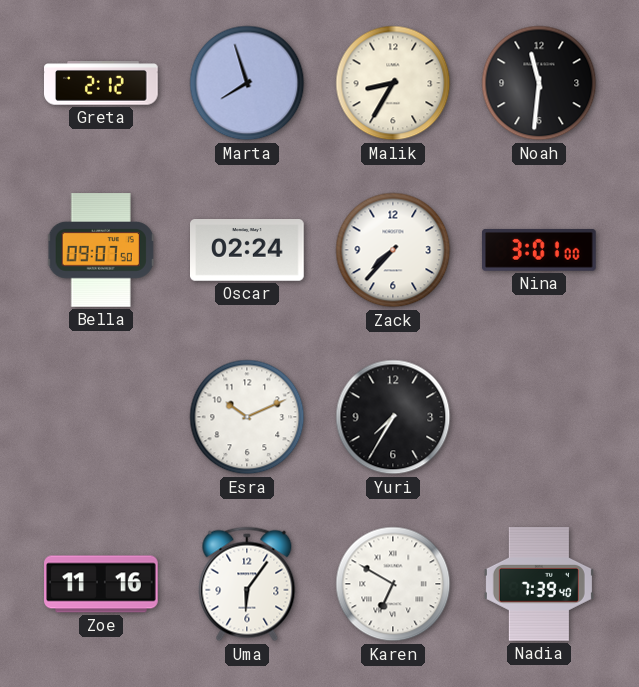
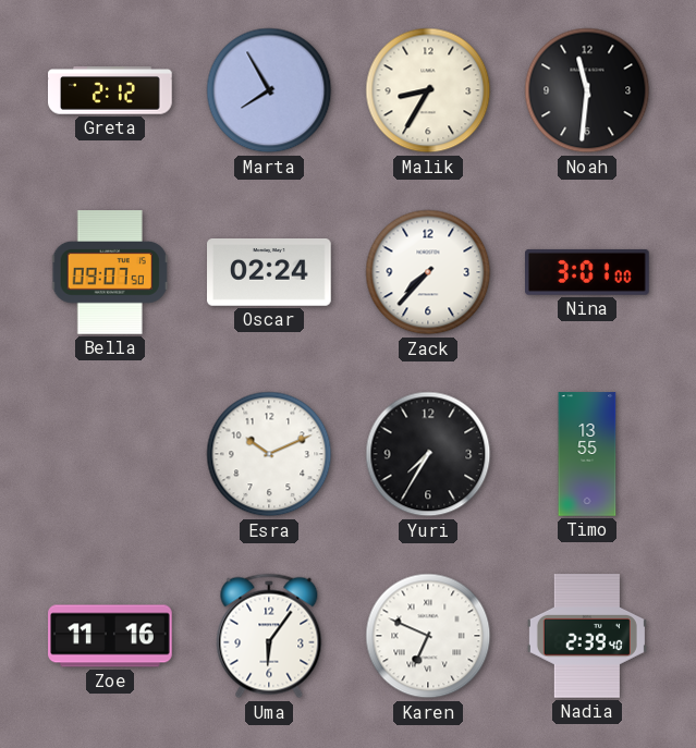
Marta: 7:57 -> 7:55 (269, 90)
Timo: none -> 13:55 (587, 454)
Karen: 6:50 -> 6:49 (428, 636)
Nadia: 7:39 -> 2:39 (587, 637)
